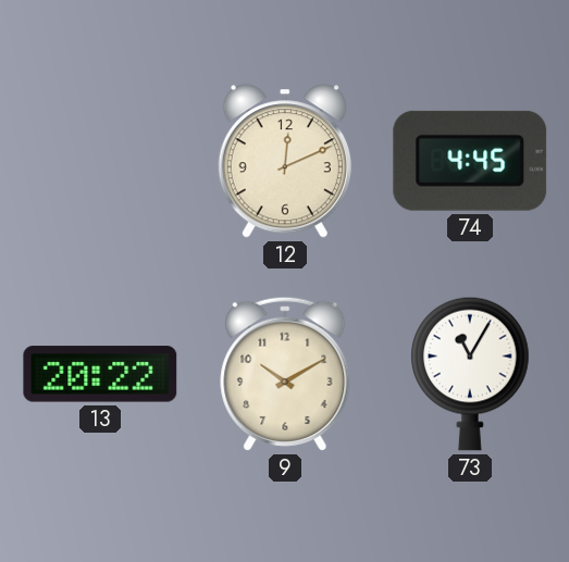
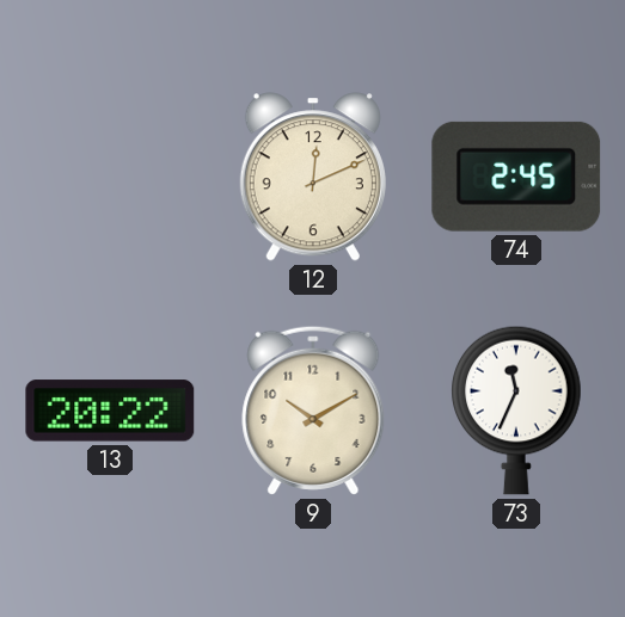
74: 4:45 -> 2:45 (516, 177)
73: 11:05 -> 11:34 (516, 411)
